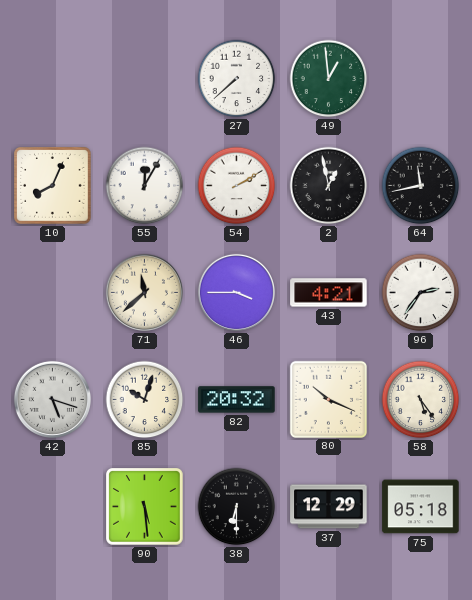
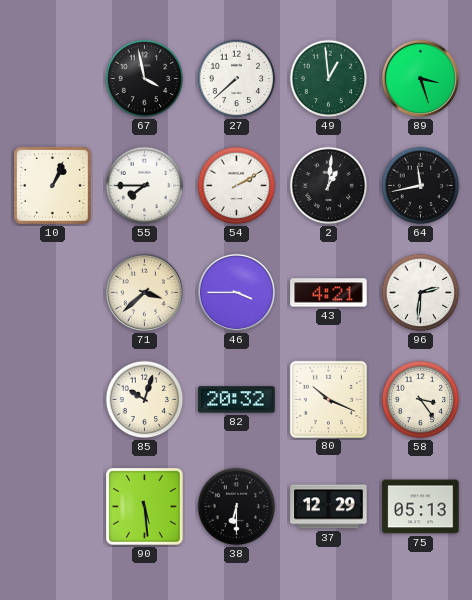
67: none -> 3:58 (145, 79)
89: none -> 3:27 (420, 78)
10: 8:04 -> 1:04 (53, 186)
55: 12:05 -> 7:45 (145, 186)
2: 12:58 -> 1:01 (329, 186)
71: 11:38 -> 3:38 (144, 292)
96: 2:36 -> 2:31 (421, 293)
42: 5:18 -> none (52, 399)
58: 5:24 -> 3:24 (421, 400)
75: 05:18 -> 05:13 (421, 507)
